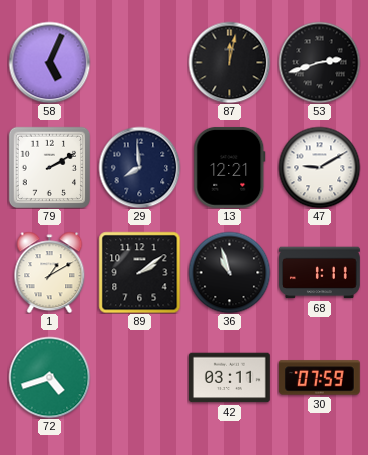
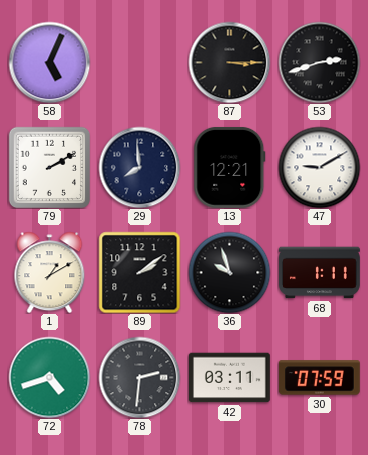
87: 12:02 -> 3:15 (229, 62)
36: 10:57 -> 9:57 (229, 272)
78: none -> 2:31 (139, 377)
